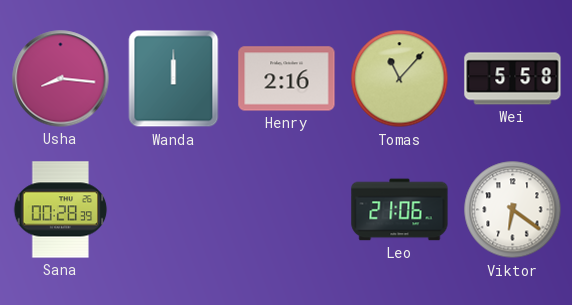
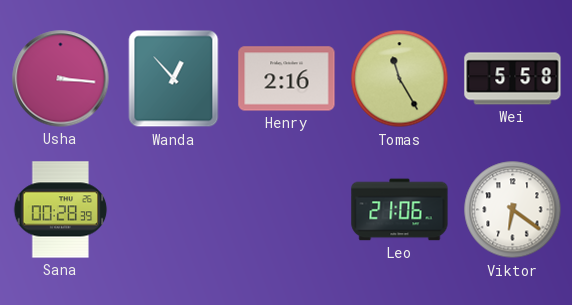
Usha: 8:16 -> 3:16 (61, 79)
Wanda: 12:00 -> 12:53 (174, 79)
Tomas: 11:07 -> 11:25 (400, 79)
